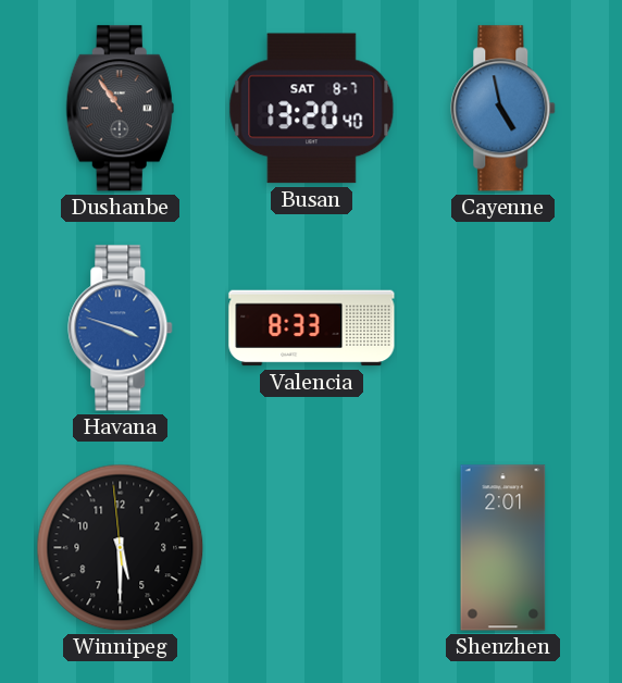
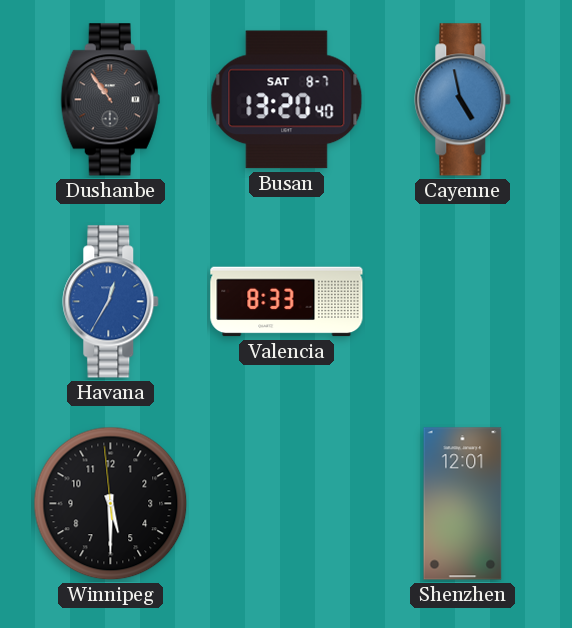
Havana: 3:48 -> 12:35 (111, 302)
Shenzhen: 2:01 -> 12:01 (463, 504)
